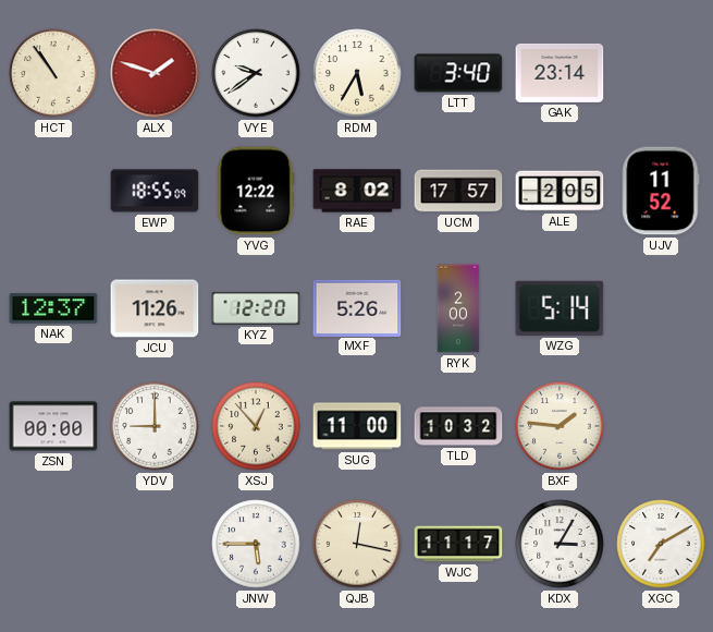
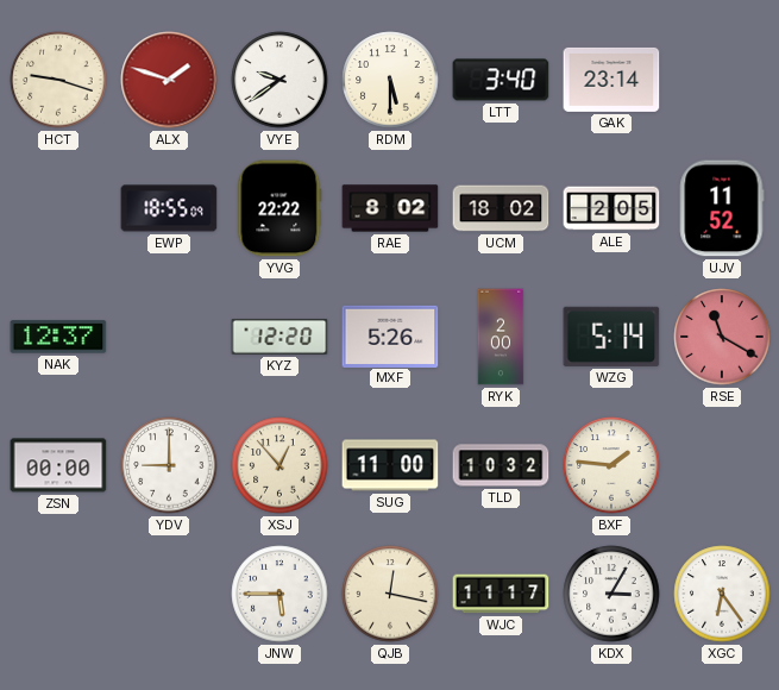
HCT: 10:54 -> 9:18 (58, 80)
RDM: 5:35 -> 5:30 (390, 80)
YVG: 12:22 -> 22:22 (279, 208)
UCM: 17:57 -> 18:02 (501, 208)
JCU: 11:26 -> none (155, 308)
RSE: none -> 11:20 (722, 337)
XGC: 7:10 -> 6:24 (722, 594)
